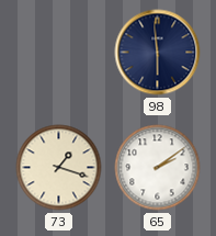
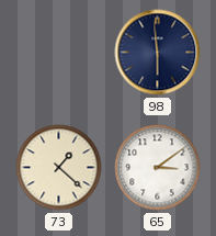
73: 1:18 -> 1:22 (59, 168)
65: 2:09 -> 3:09 (158, 168)
